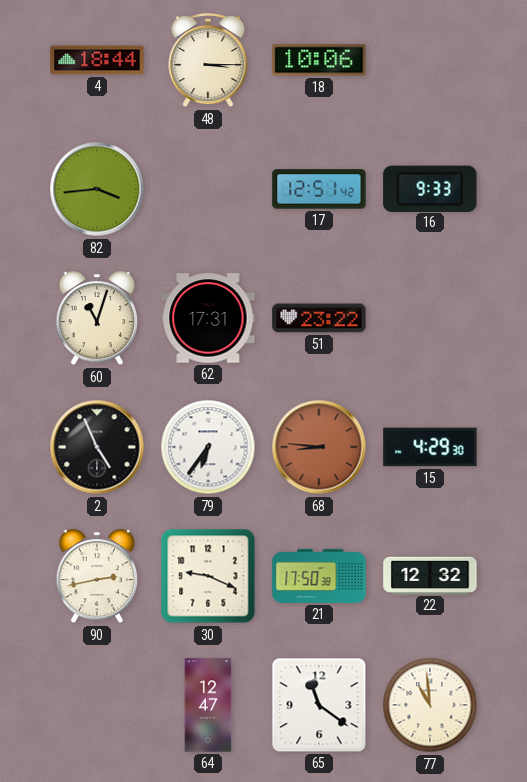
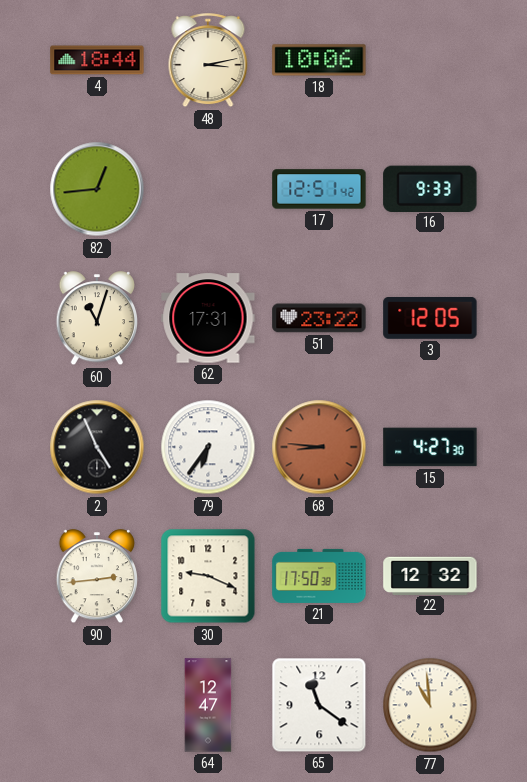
48: 3:15 -> 3:13 (208, 61)
82: 3:44 -> 12:44 (97, 189)
3: none -> 12:05 (430, 319)
15: 4:29 -> 4:27 (430, 447)
90: 2:43 -> 2:44 (96, 577)
